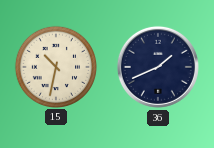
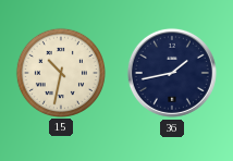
36: 1:41 -> 1:43 (172, 73)
